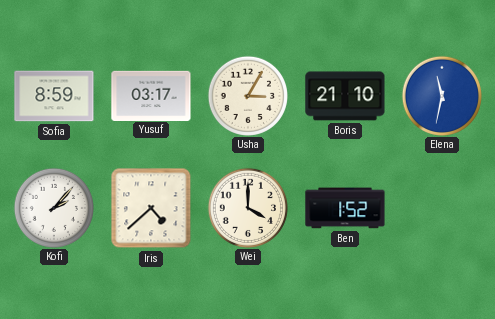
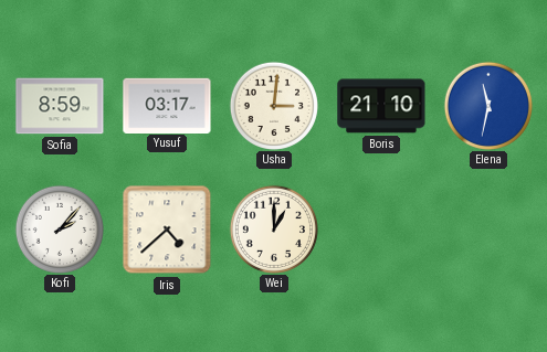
Usha: 3:05 -> 3:01 (273, 105)
Wei: 4:00 -> 1:00 (273, 228)
Ben: 1:52 -> none (345, 208)
